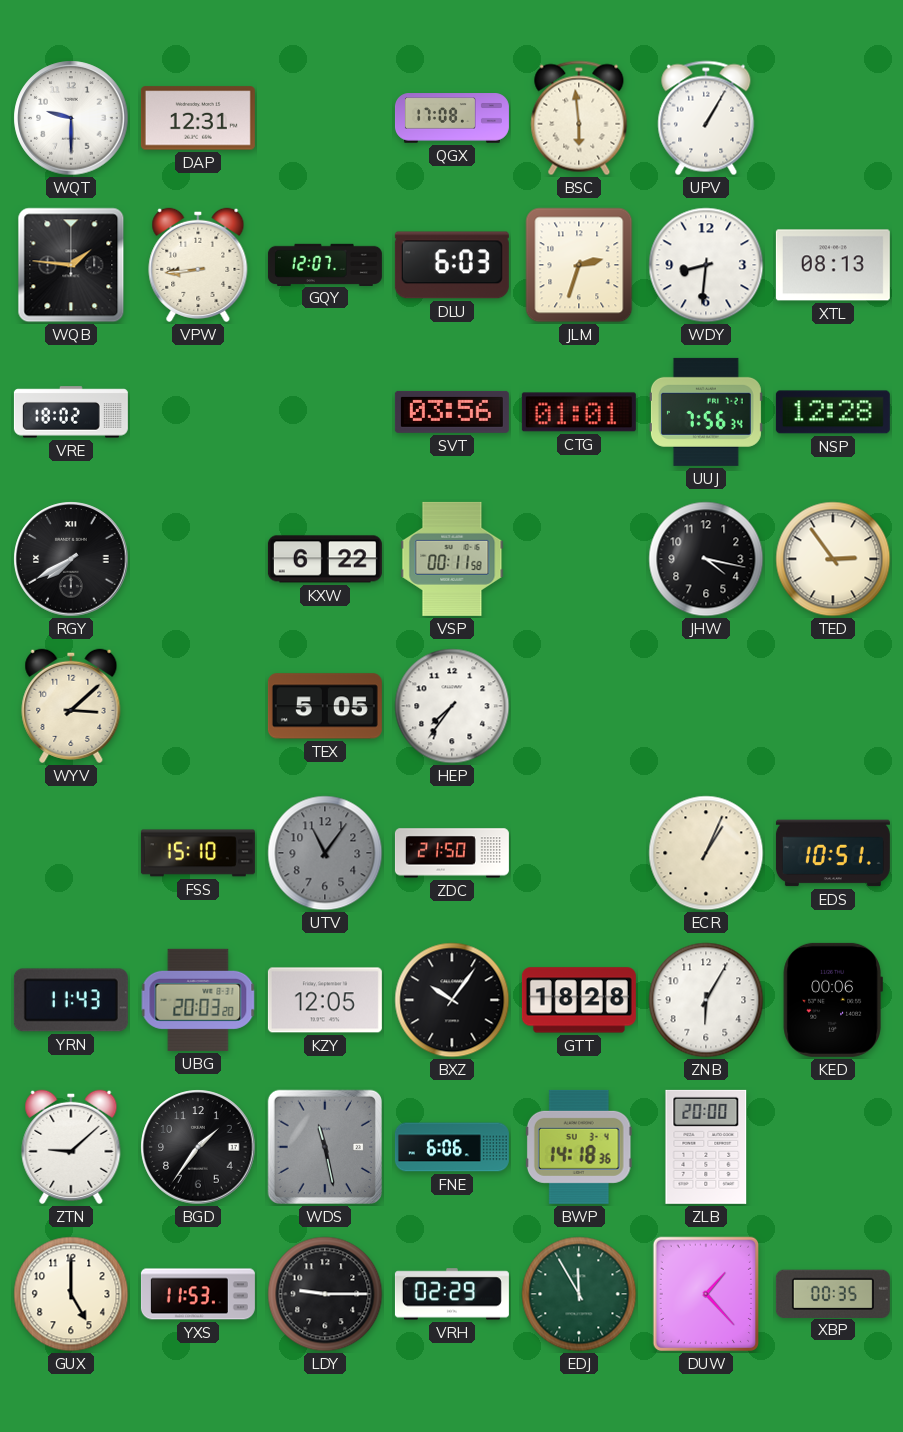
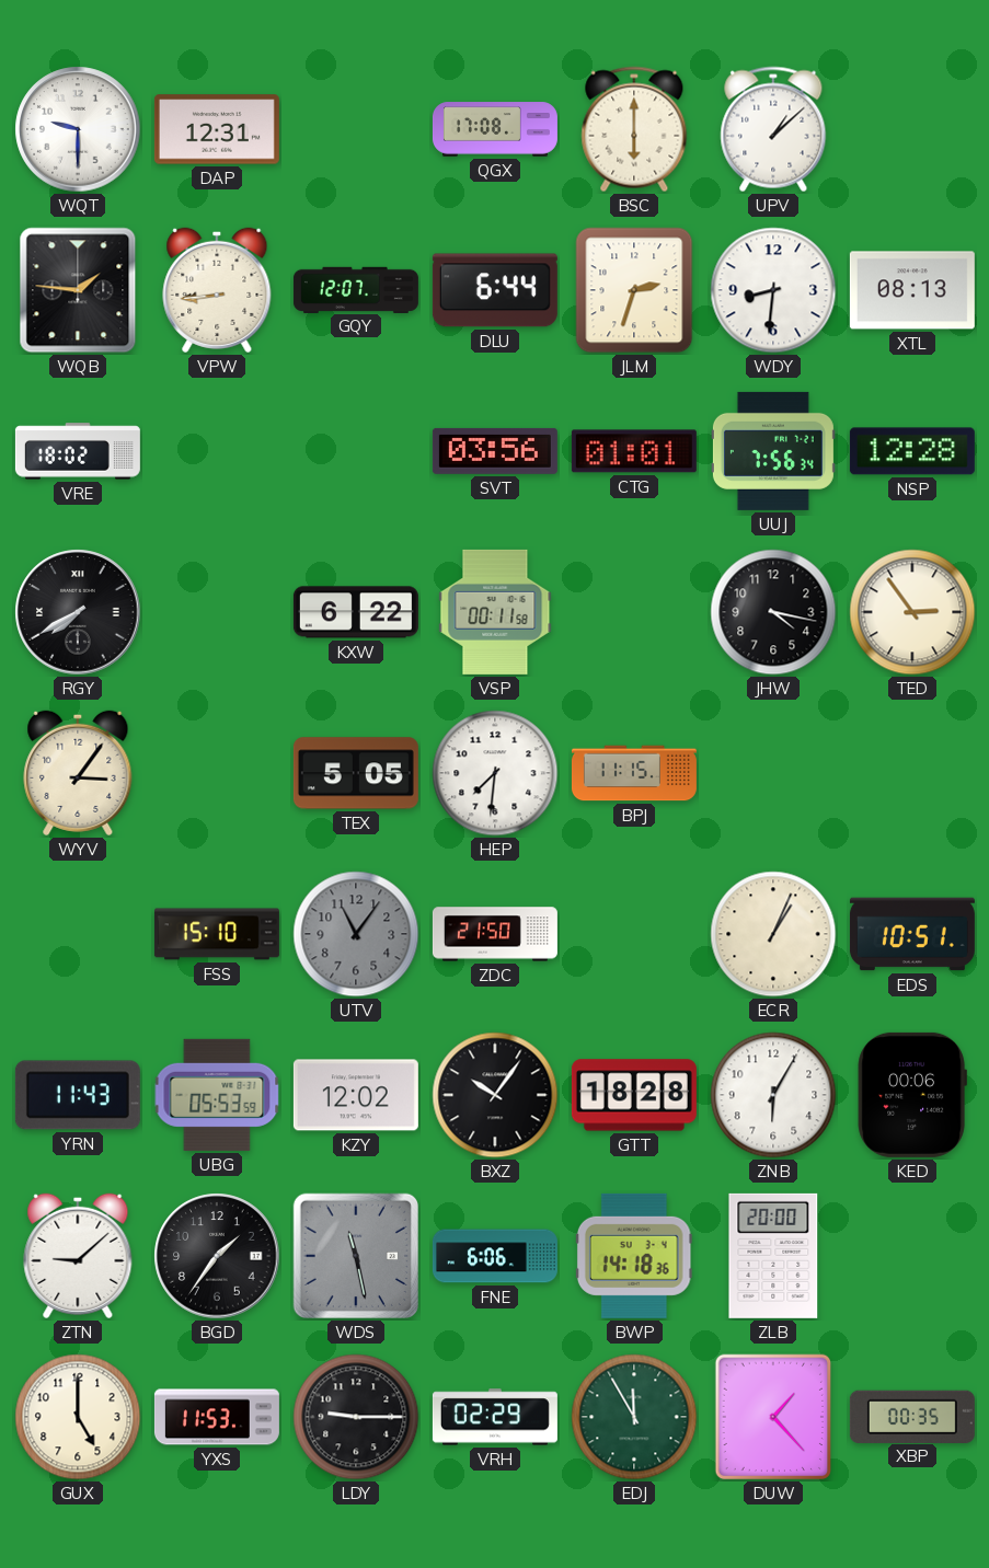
BSC: 5:59 -> 6:00 (634, 129)
UPV: 1:05 -> 1:08 (773, 129)
DLU: 6:03 -> 6:44 (495, 290)
WYV: 3:08 -> 3:06 (78, 773)
HEP: 7:36 -> 7:31 (495, 773)
BPJ: none -> 11:15 (634, 773)
UBG: 20:03 -> 05:53 (217, 1095)
KZY: 12:05 -> 12:02 (356, 1095)
